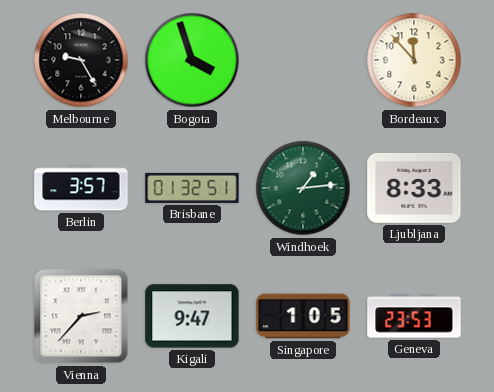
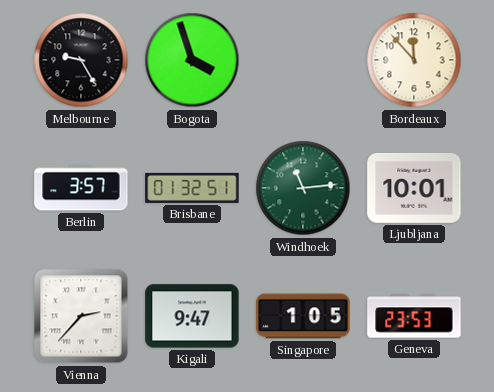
Windhoek: 1:14 -> 11:14 (303, 188)
Ljubljana: 8:33 -> 10:01 (414, 188)
